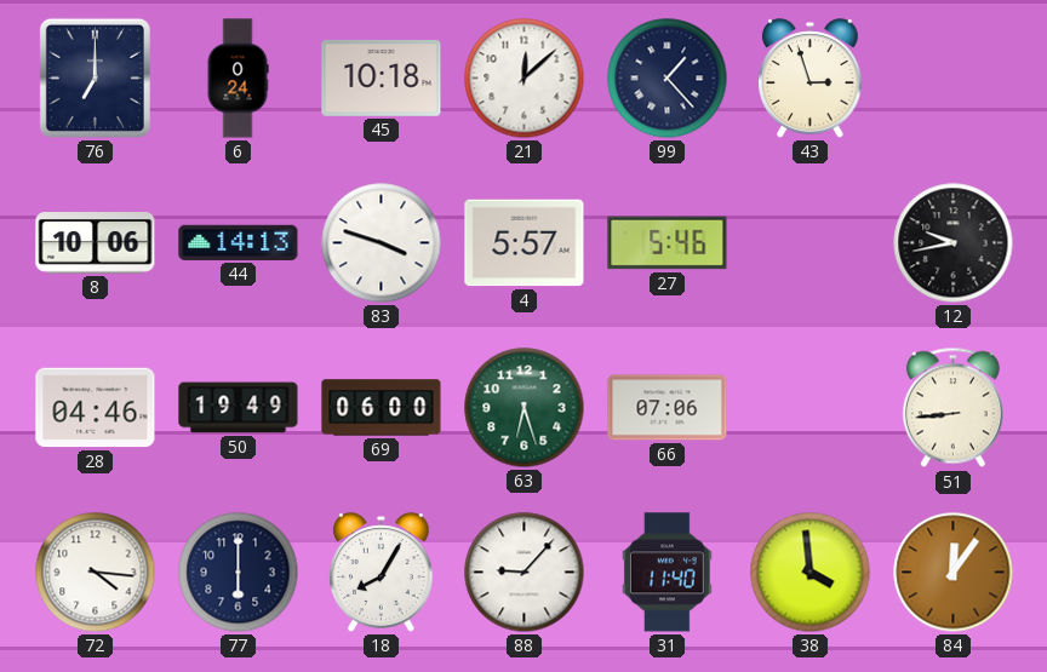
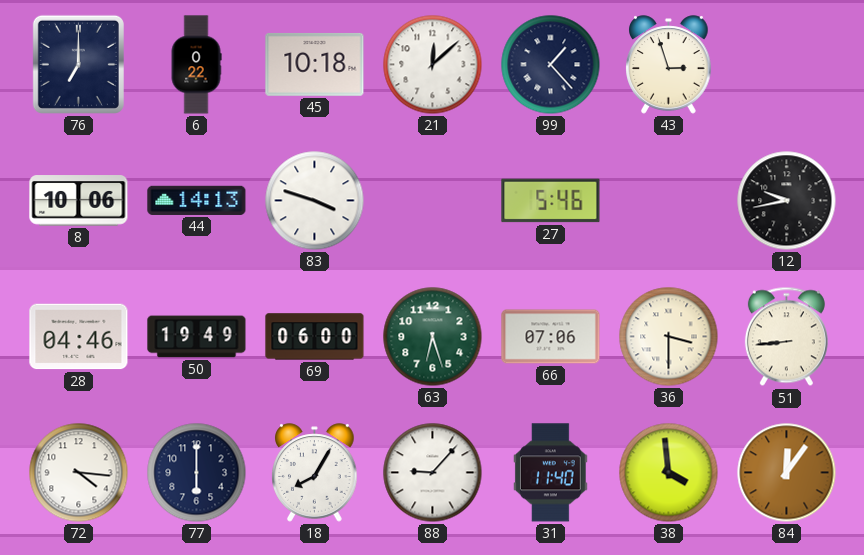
6: 0:24 -> 0:22 (196, 65)
4: 5:57 -> none (525, 243)
36: none -> 3:30 (669, 337)
